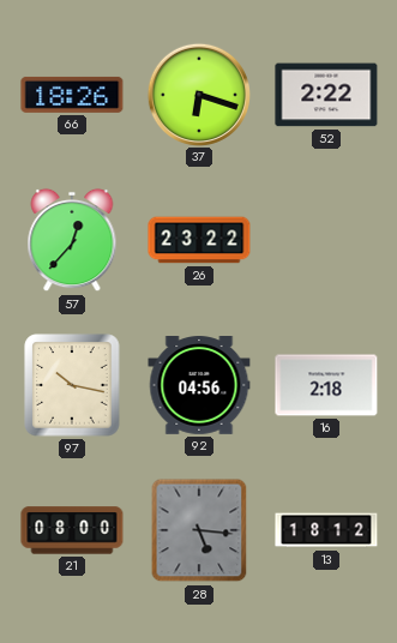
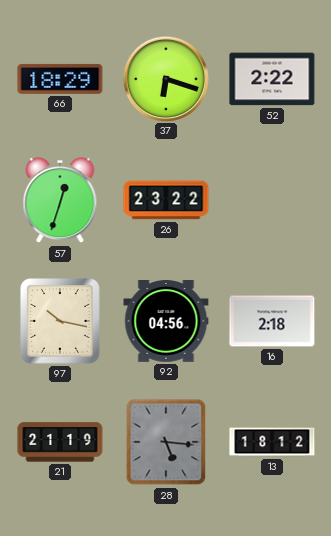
66: 18:26 -> 18:29 (60, 79)
57: 12:37 -> 12:33 (60, 200)
21: 08:00 -> 21:19 (60, 442)
